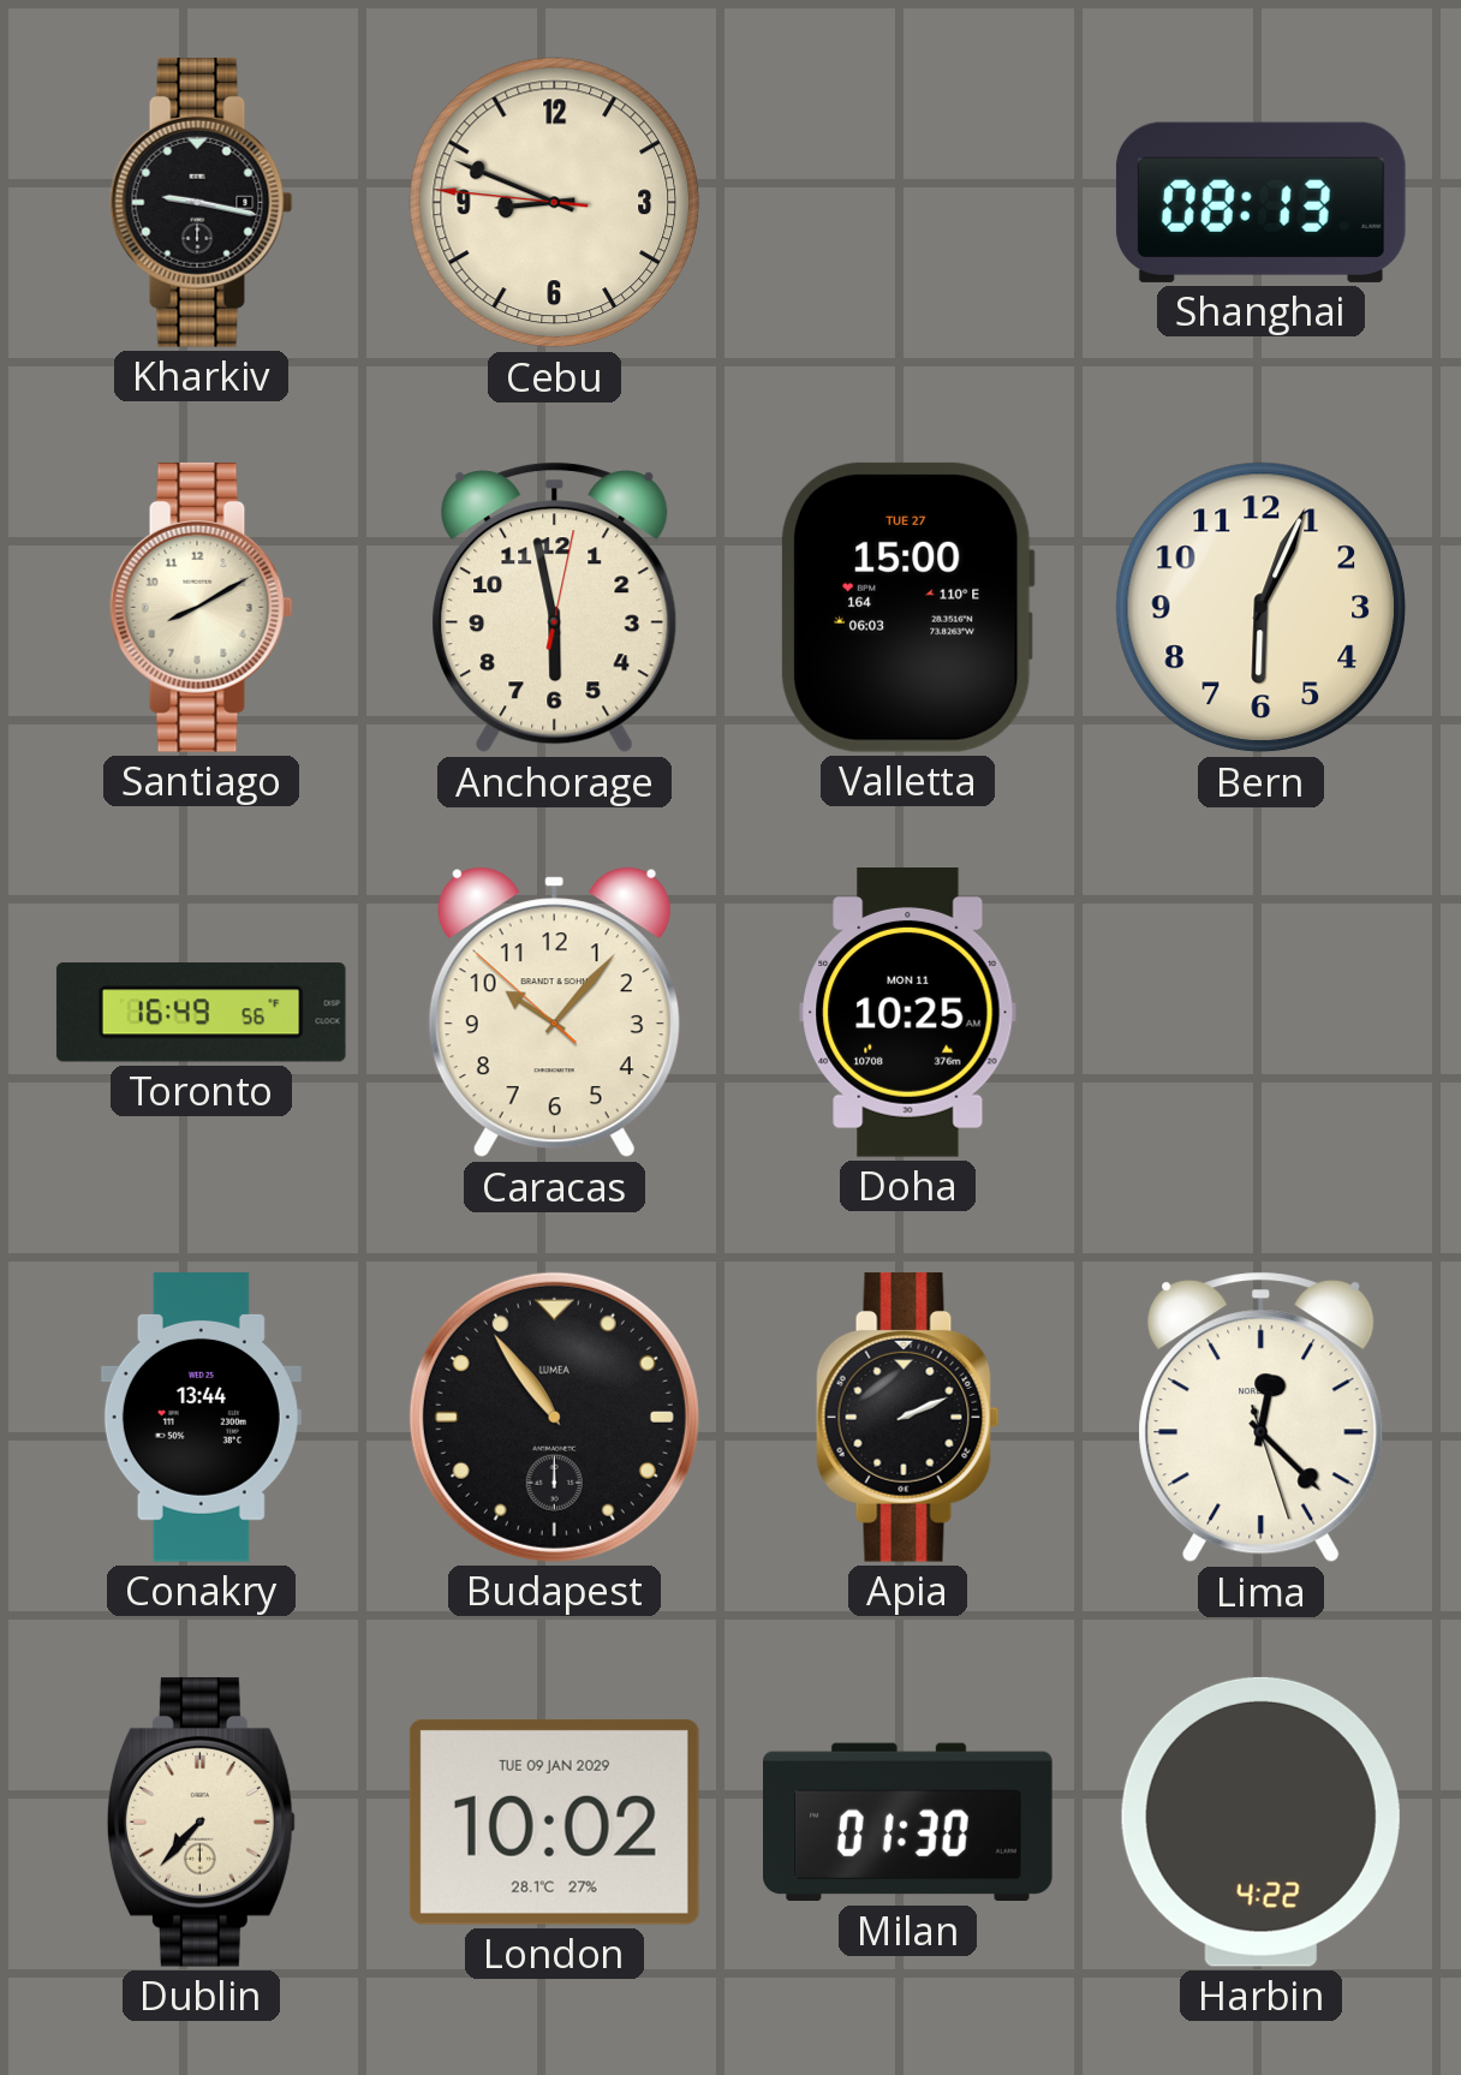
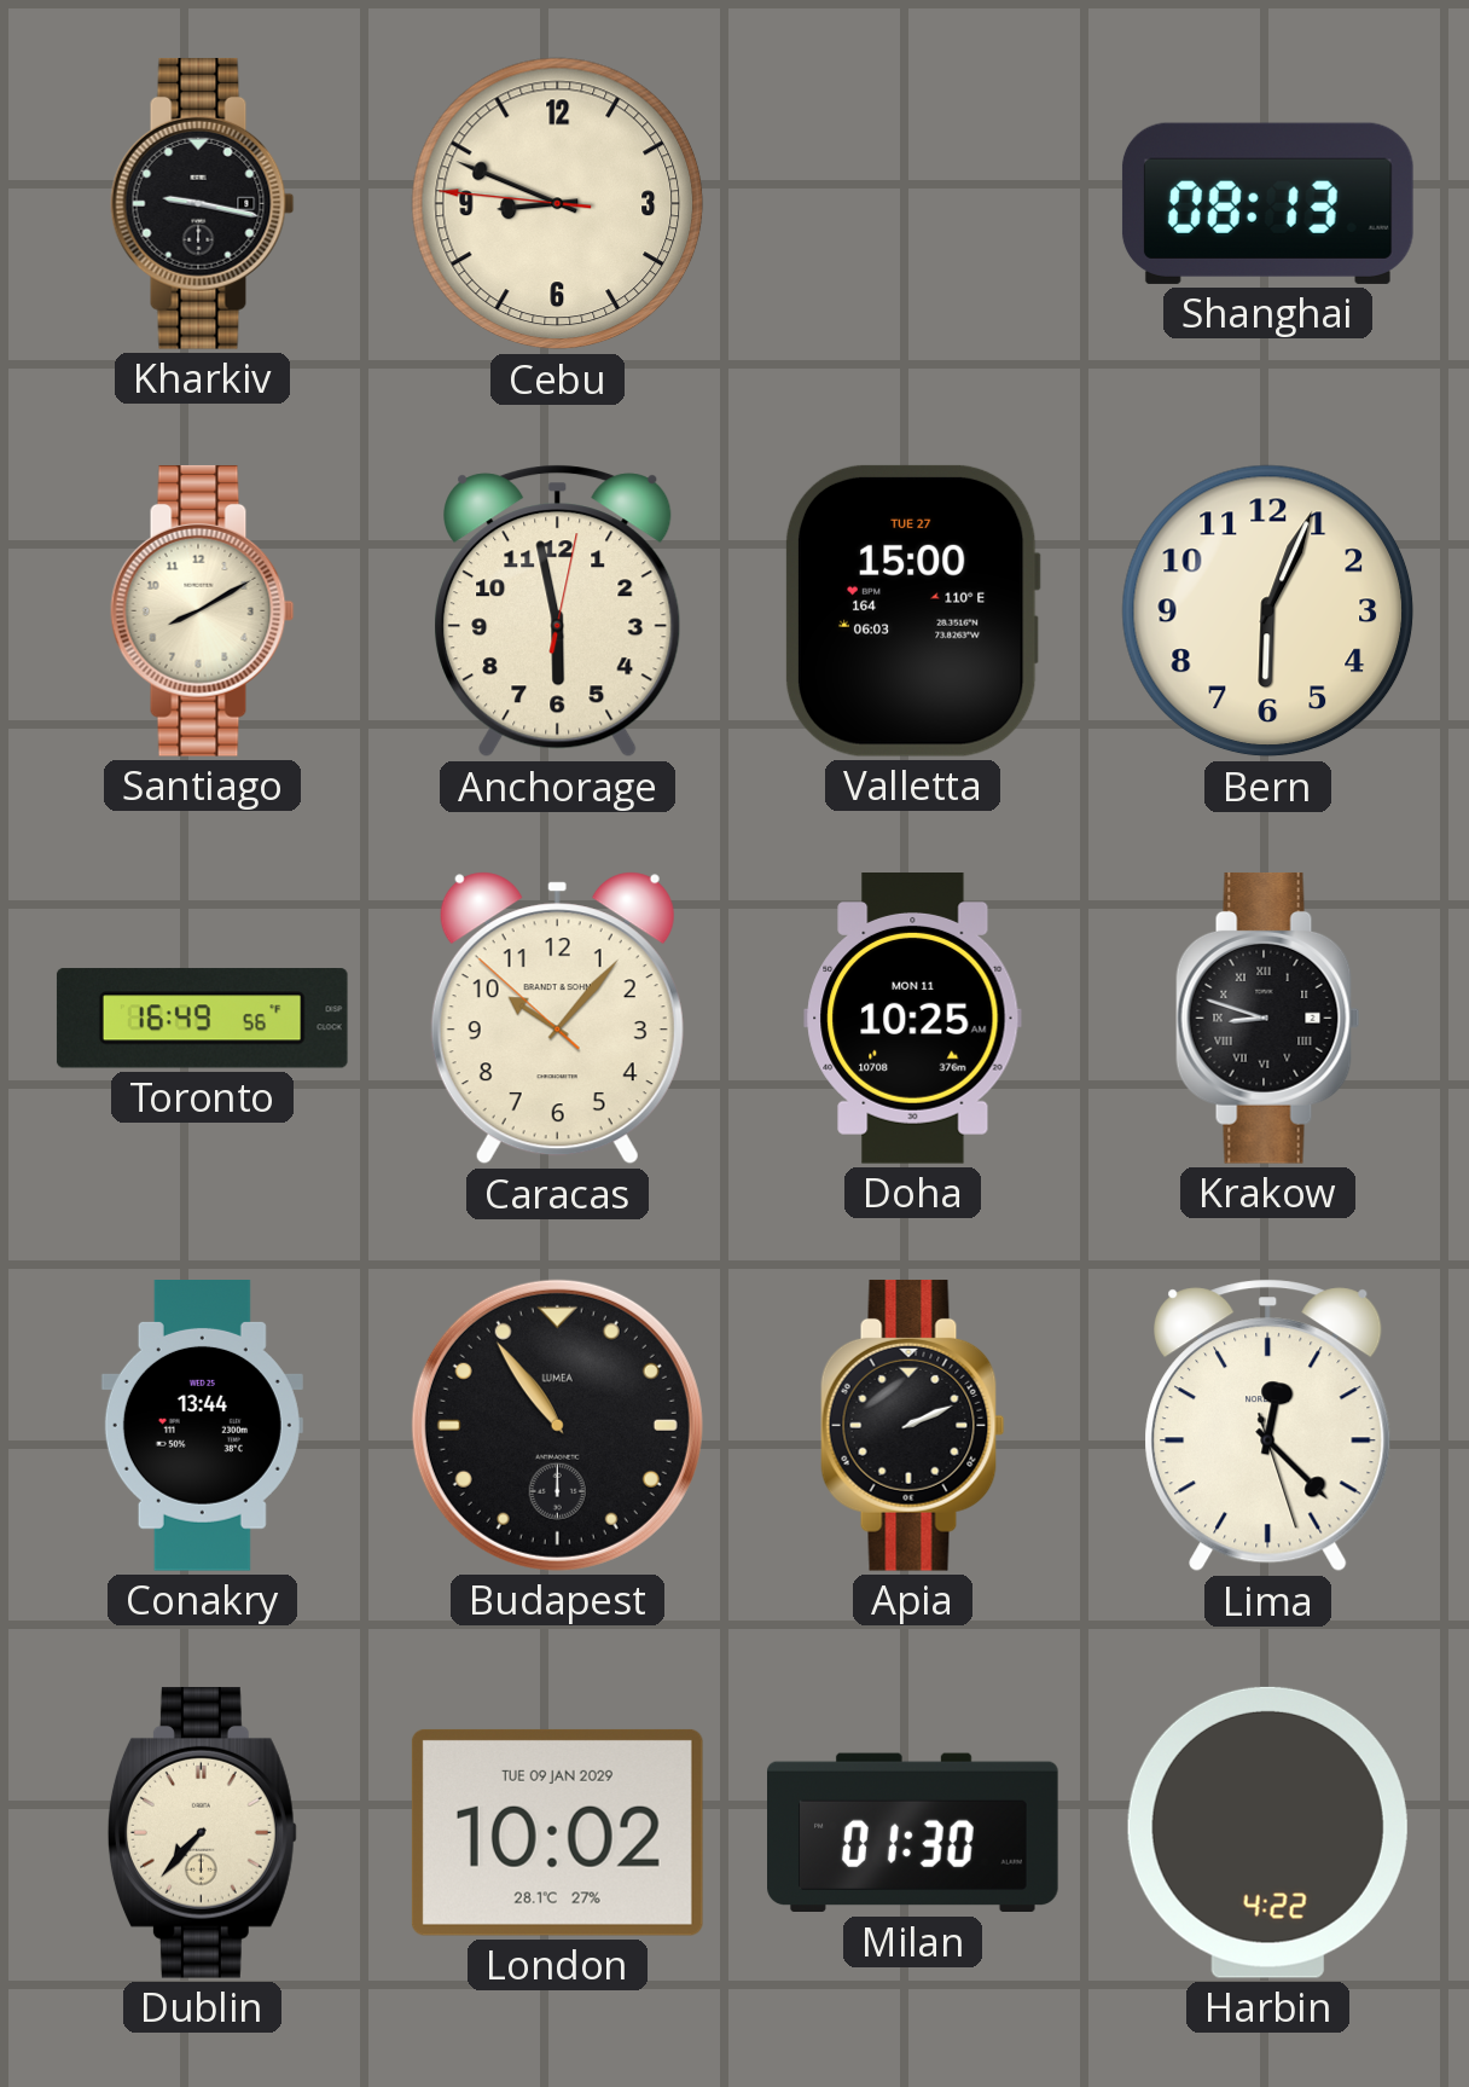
Krakow: none -> 8:48 (1268, 1018)
